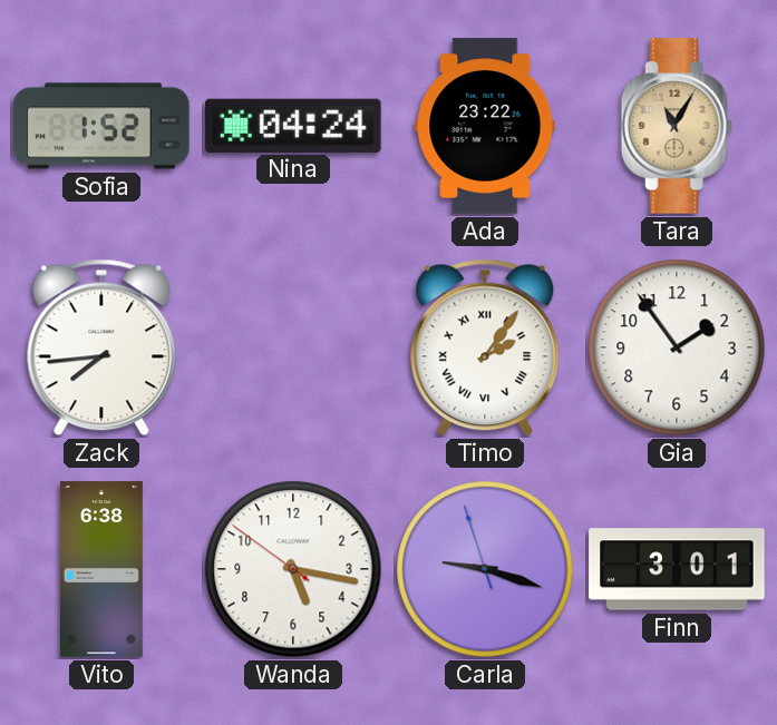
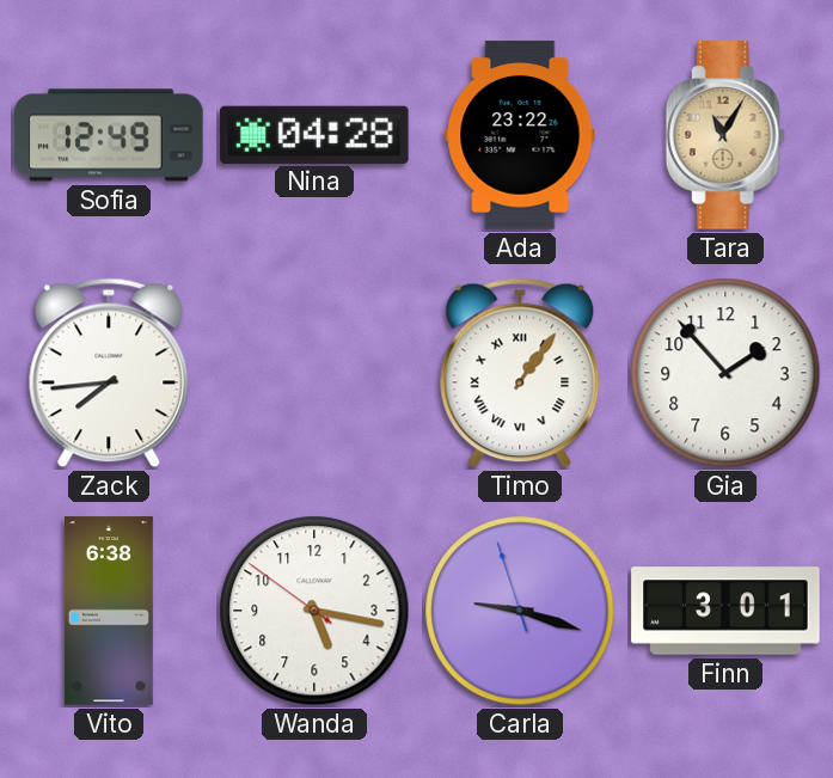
Sofia: 1:52 -> 12:49 (109, 135)
Nina: 04:24 -> 04:28 (314, 134)
Timo: 2:06 -> 1:06 (520, 373)
Gia: 1:54 -> 1:53 (725, 373)
